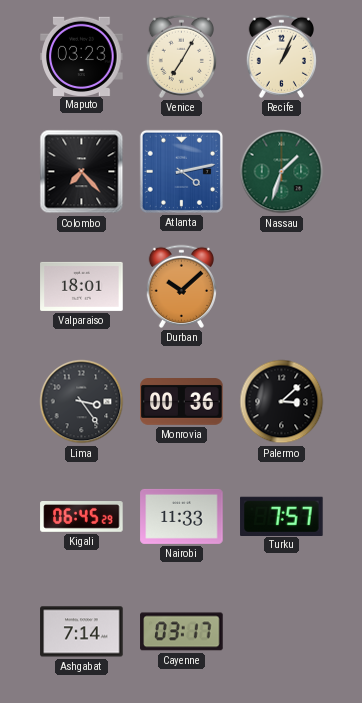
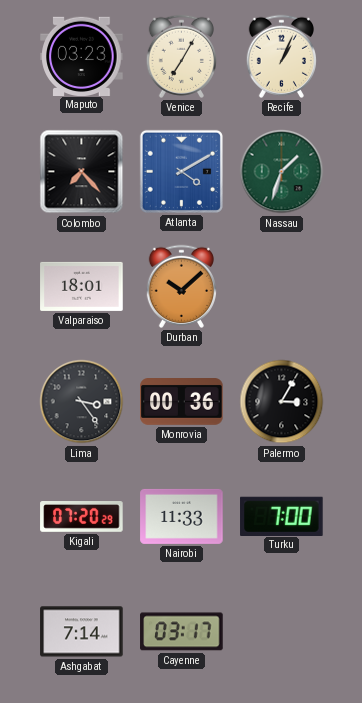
Atlanta: 4:13 -> 4:10 (181, 171)
Palermo: 3:08 -> 3:05 (282, 402)
Kigali: 06:45 -> 07:20 (82, 517)
Turku: 7:57 -> 7:00 (282, 516)
